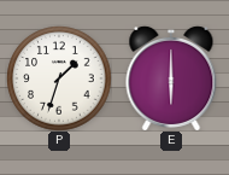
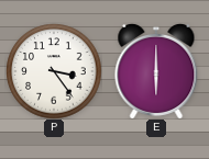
P: 1:33 -> 3:24 (54, 71)
